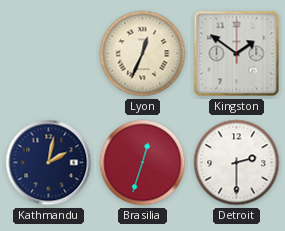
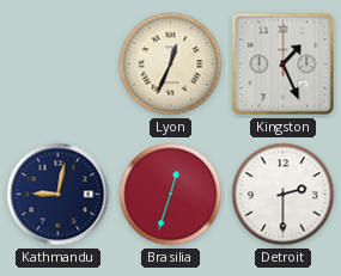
Kingston: 1:51 -> 1:26 (284, 65)
Kathmandu: 2:02 -> 9:02 (59, 195)
